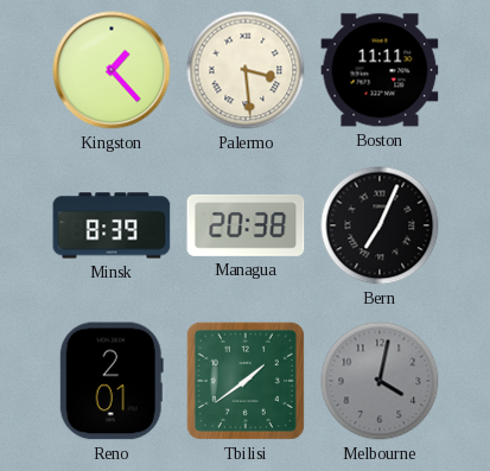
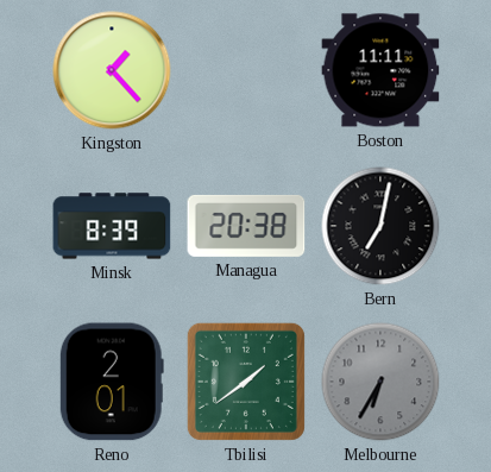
Palermo: 3:29 -> none (246, 70)
Bern: 7:04 -> 7:02 (380, 226)
Melbourne: 4:02 -> 6:35 (380, 382)
